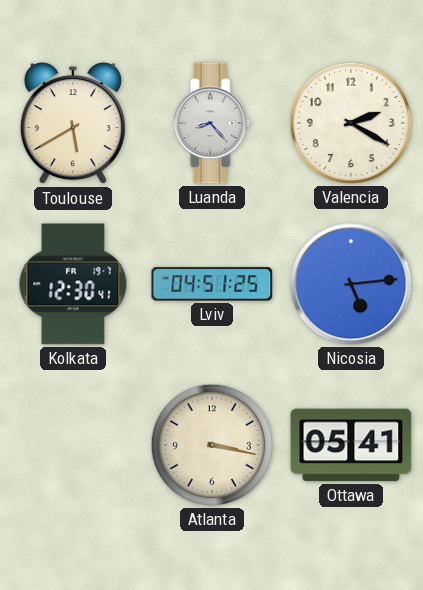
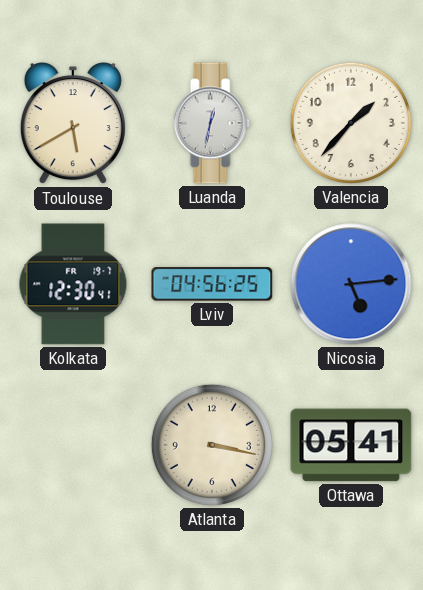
Luanda: 8:23 -> 12:32 (212, 123)
Valencia: 2:20 -> 1:37 (351, 123)
Lviv: 04:51 -> 04:56 (212, 284)
